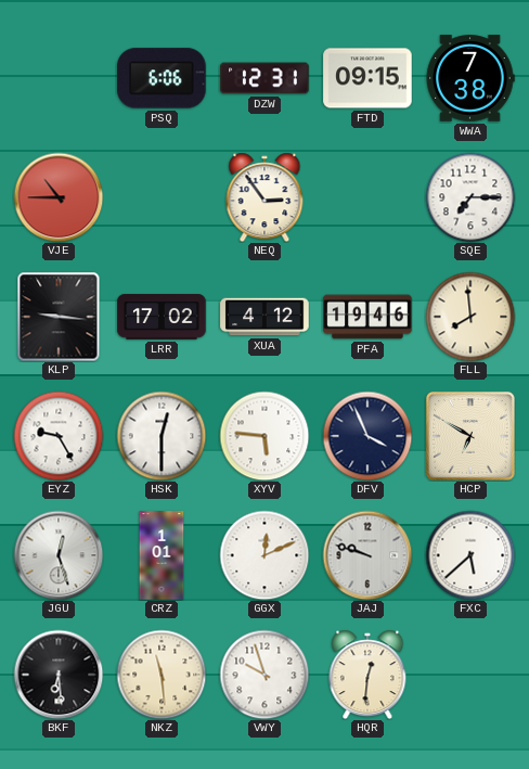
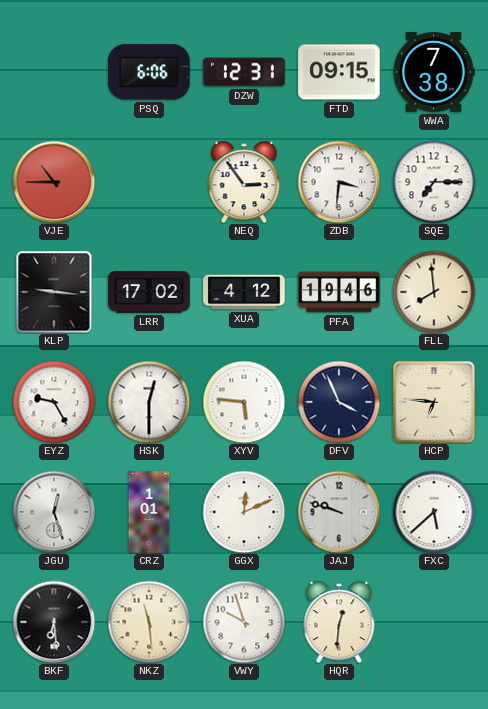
ZDB: none -> 3:31 (339, 182)
HCP: 6:50 -> 6:46 (434, 402)
